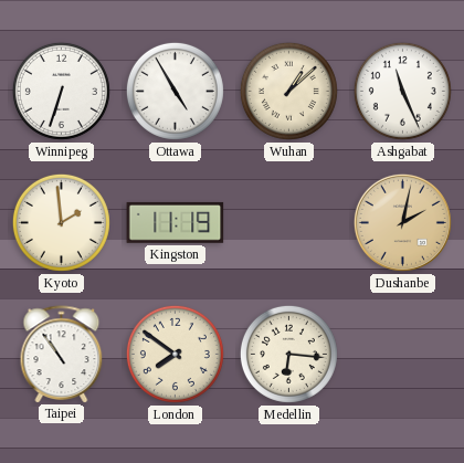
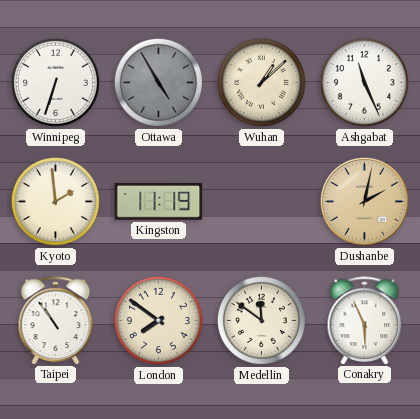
Ottawa dial: white -> grey (158, 82)
Medellin: 6:16 -> 11:51 (261, 320)
Conakry: none -> 5:56 (365, 320)
